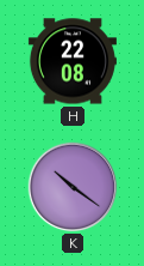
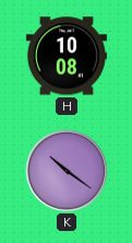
H: 22:08 -> 10:08 (67, 56)
